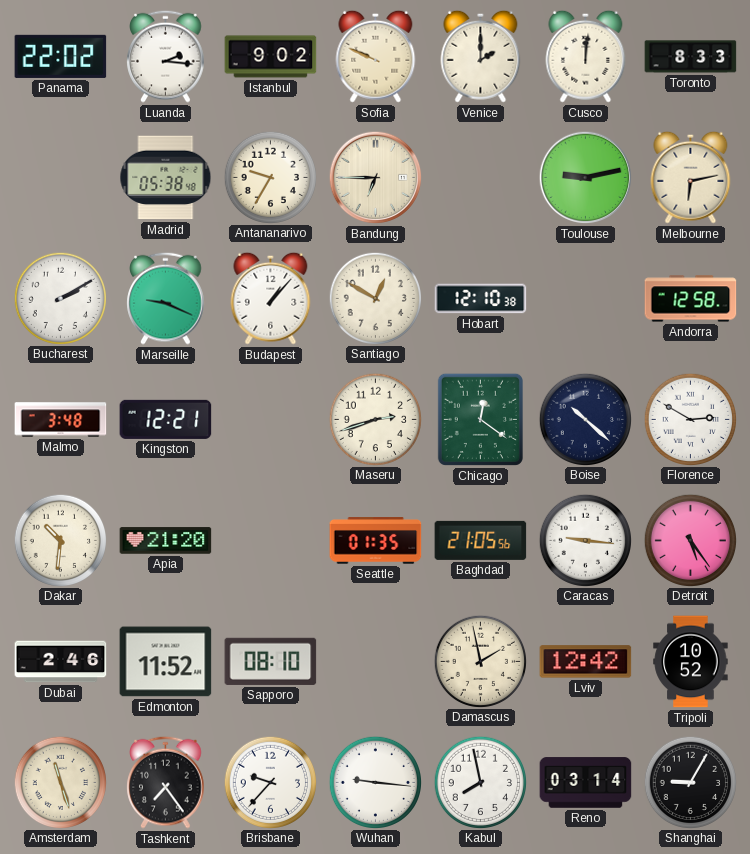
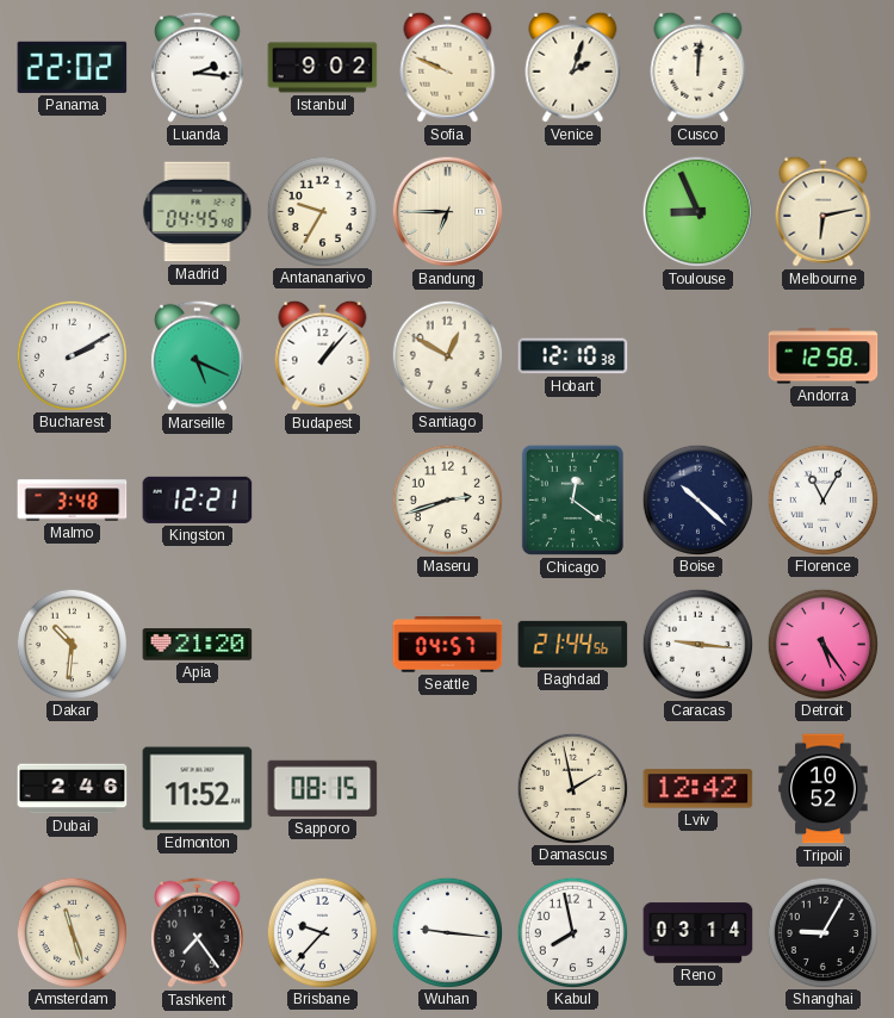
Venice: 2:00 -> 2:03 (573, 67)
Toronto: 8:33 -> none (691, 57)
Madrid: 05:38 -> 04:45 (198, 212)
Toulouse: 9:13 -> 8:56 (699, 212)
Marseille: 9:19 -> 5:19 (198, 355)
Florence: 2:50 -> 11:05 (822, 499)
Seattle: 01:35 -> 04:57 (448, 645)
Baghdad: 21:05 -> 21:44 (573, 644)
Sapporo: 08:10 -> 08:15 (323, 788)
